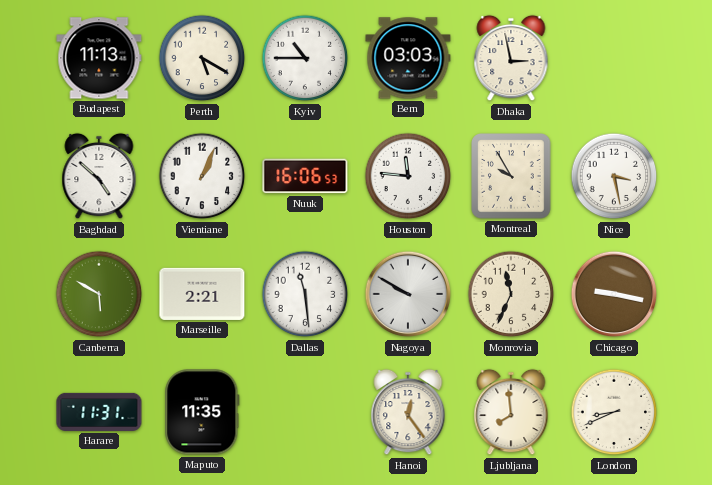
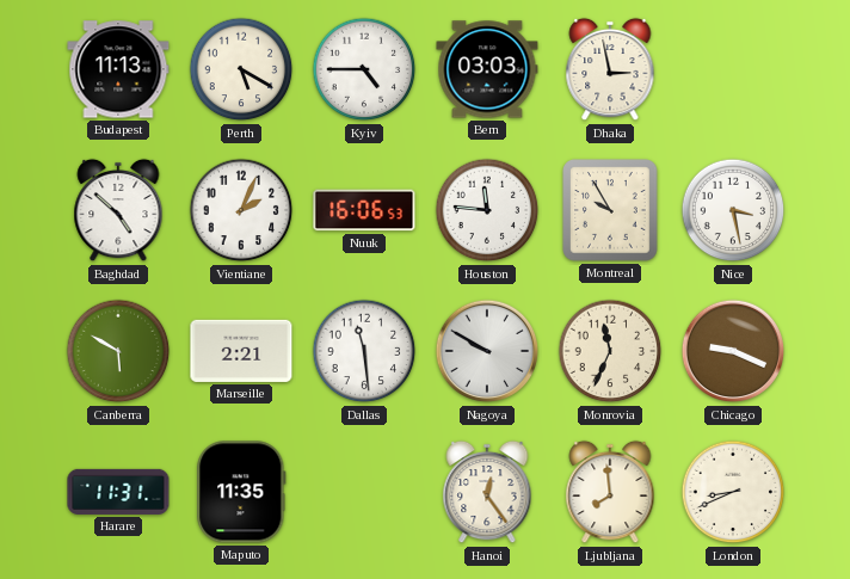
Kyiv: 10:45 -> 4:45 (364, 69)
Vientiane: 1:04 -> 2:04 (241, 210)
Chicago: 9:17 -> 9:19 (733, 351)
